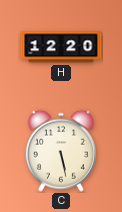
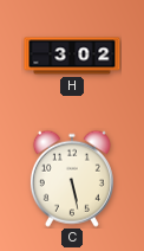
H: 12:20 -> 3:02 (72, 56)
